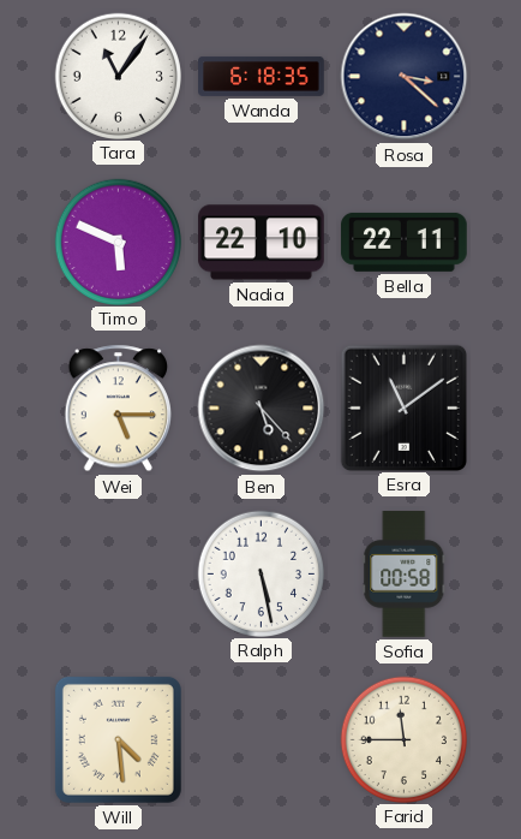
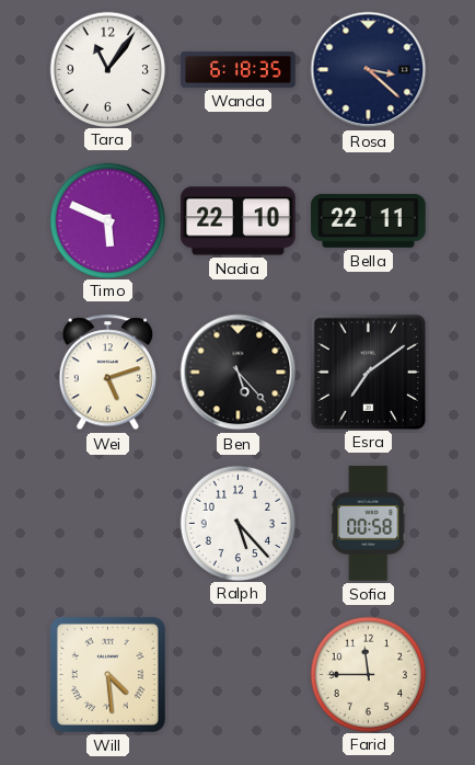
Wei: 5:15 -> 5:12 (107, 373)
Esra: 11:09 -> 7:09 (368, 372)
Ralph: 5:28 -> 5:23 (237, 523)
